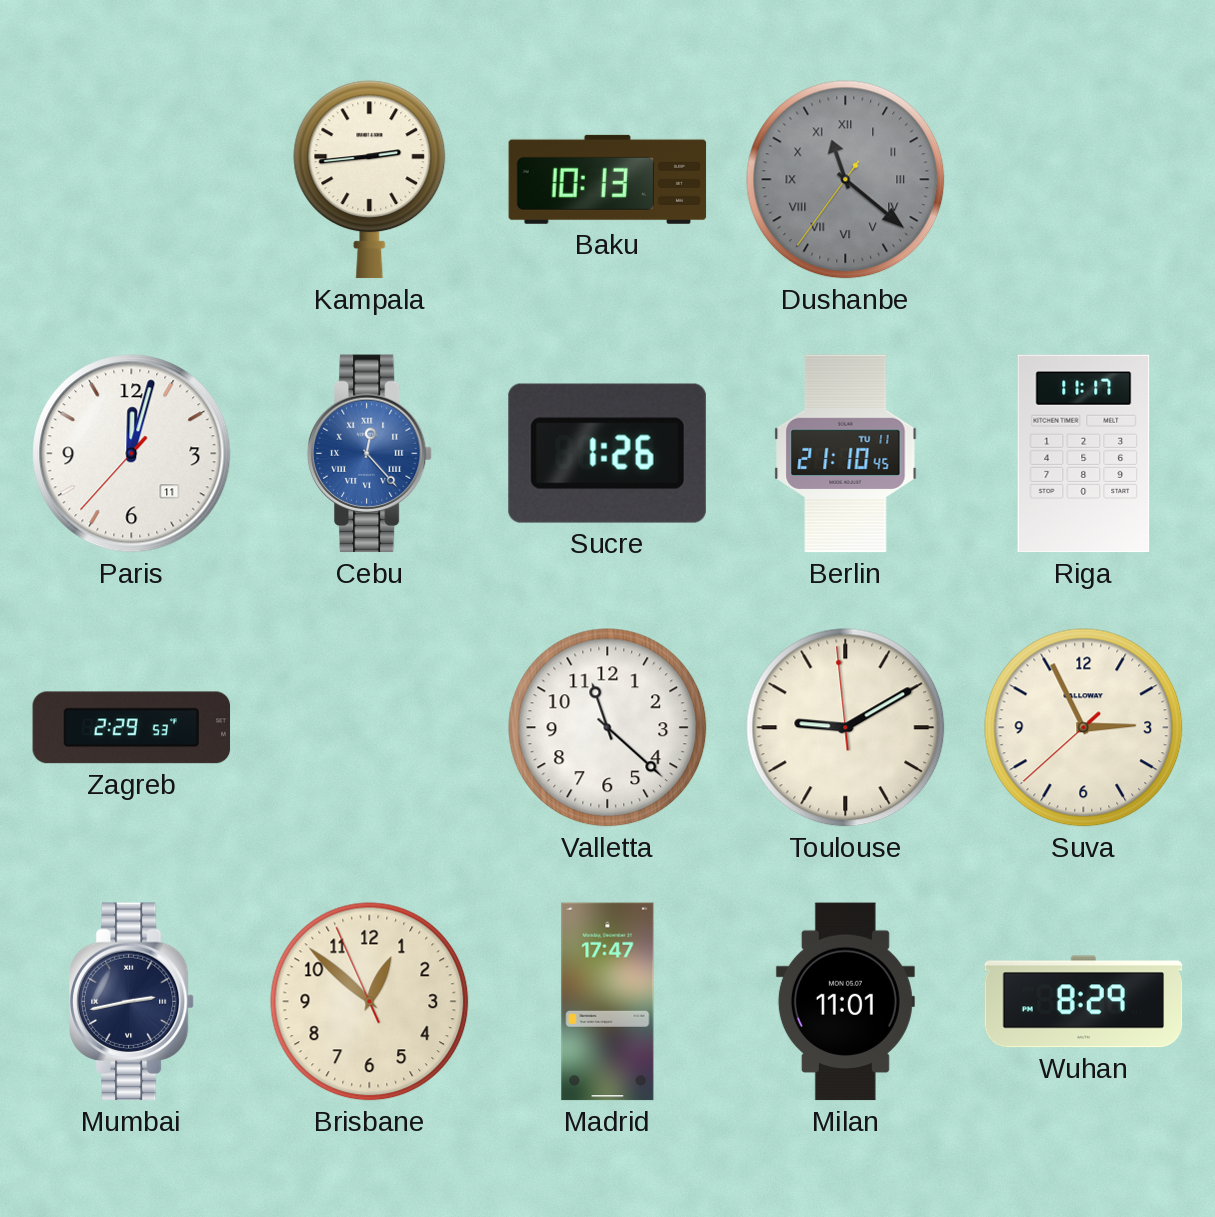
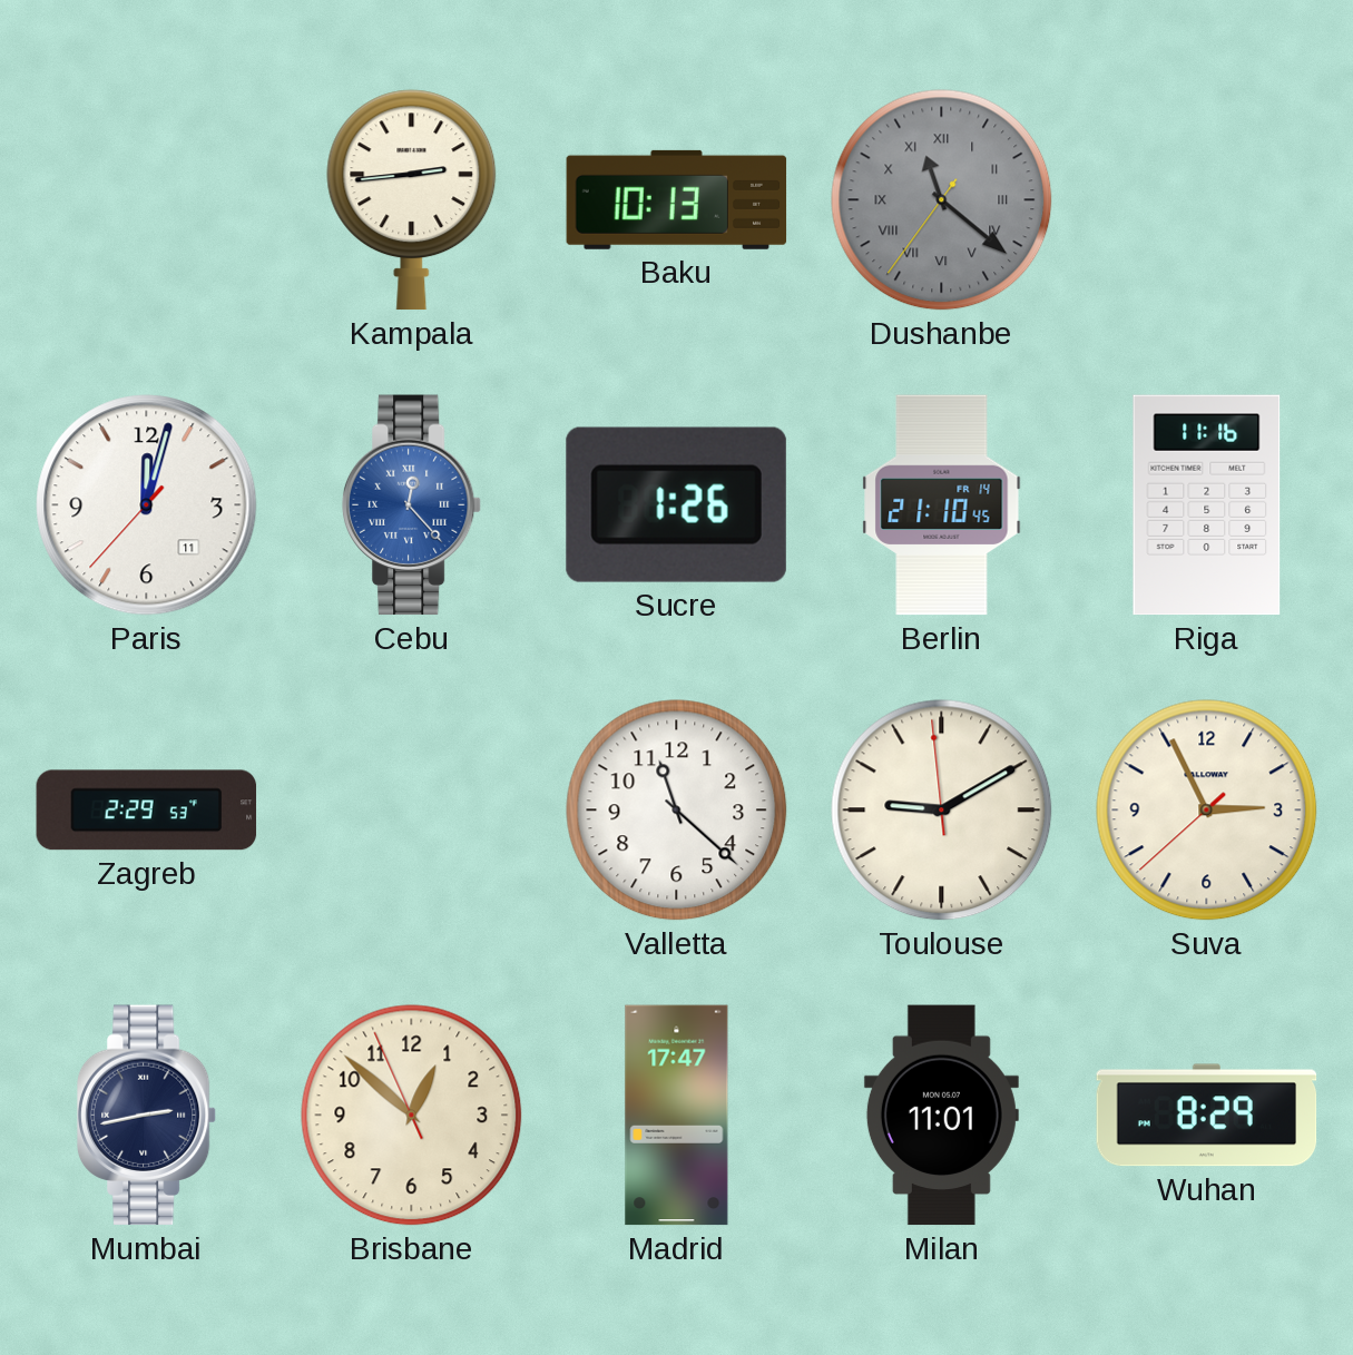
Berlin date: TU 11 -> FR 14 (942, 505)
Riga: 11:17 -> 11:16 (1207, 505)
